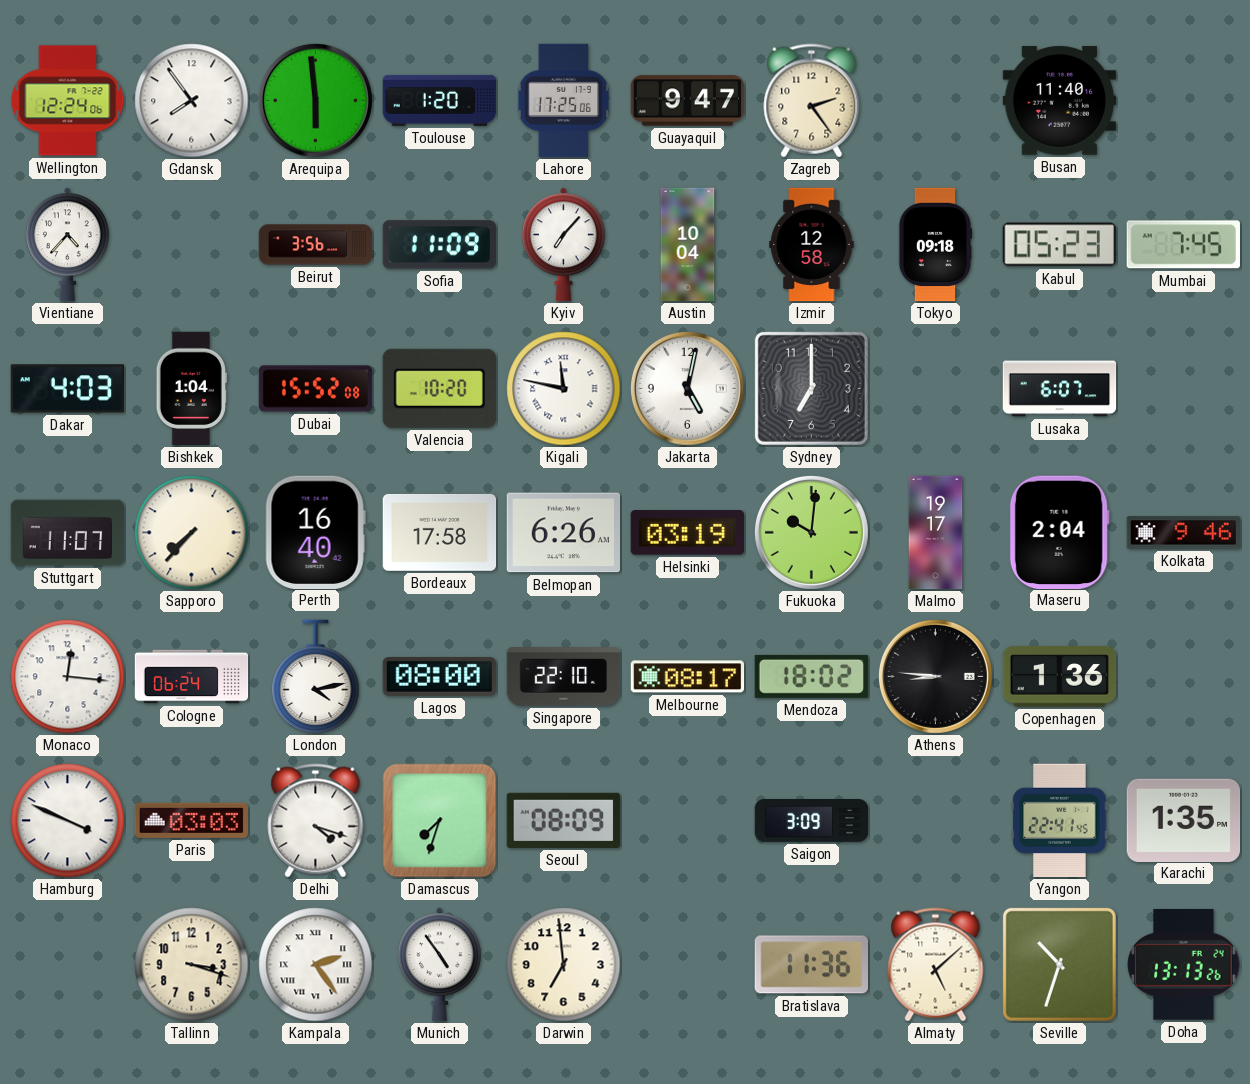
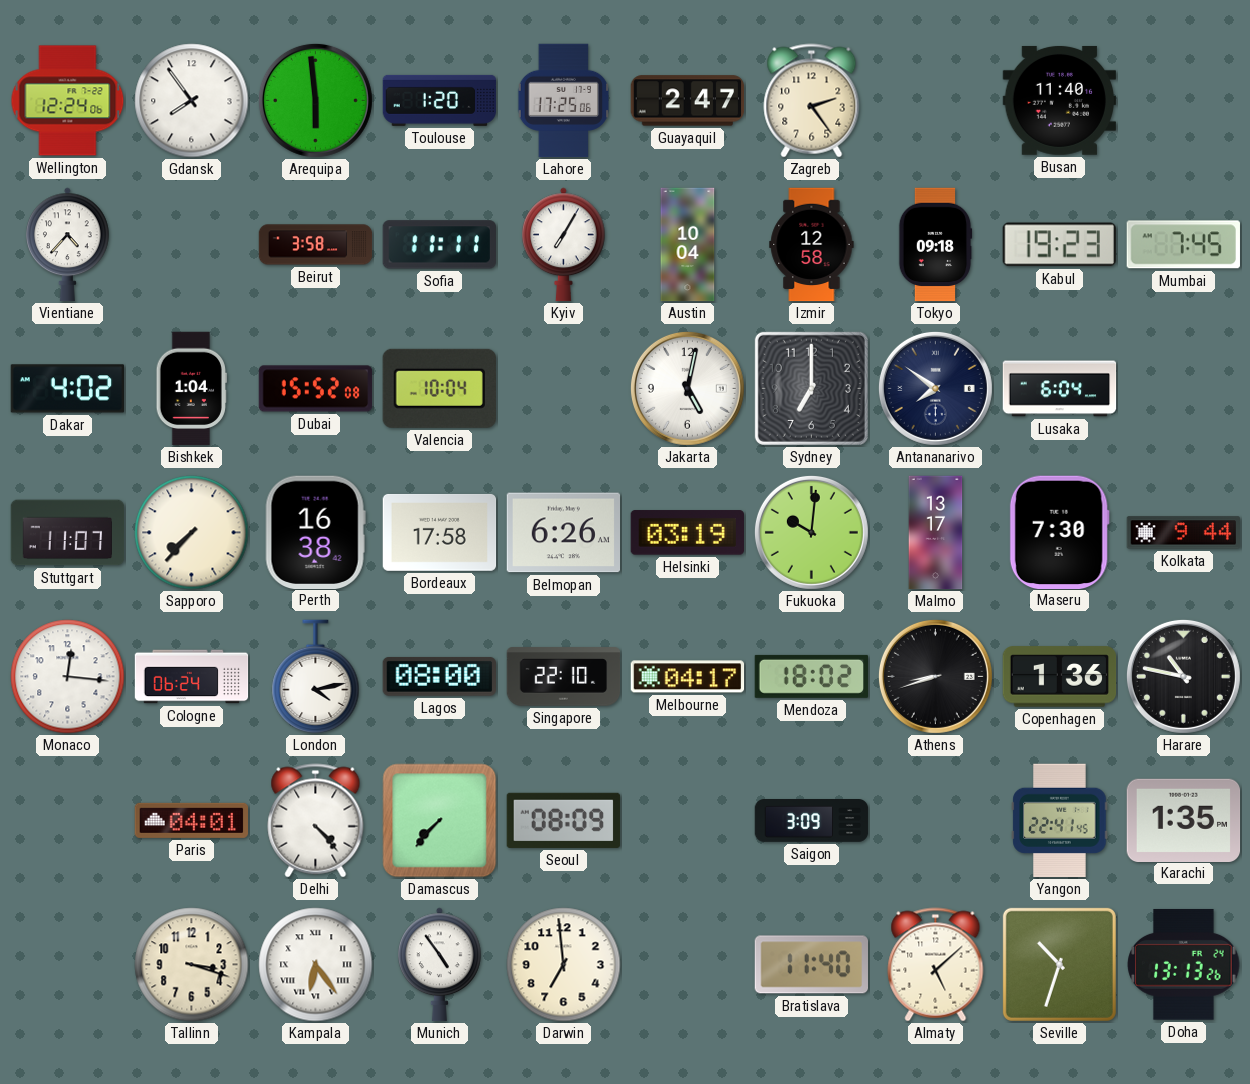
Guayaquil: 9:47 -> 2:47 (688, 101)
Beirut: 3:56 -> 3:58 (316, 245)
Sofia: 11:09 -> 11:11 (439, 245)
Kyiv: 7:07 -> 7:05 (564, 245)
Kabul: 05:23 -> 19:23 (1059, 245)
Dakar: 4:03 -> 4:02 (68, 389)
Valencia: 10:20 -> 10:04 (439, 388)
Kigali: 11:47 -> none (564, 389)
Antananarivo: none -> 7:51 (935, 388)
Lusaka: 6:07 -> 6:04 (1060, 389)
Perth: 16:40 -> 16:38 (315, 532)
Malmo: 19:17 -> 13:17 (936, 533)
Maseru: 2:04 -> 7:30 (1059, 532)
Kolkata: 9:46 -> 9:44 (1184, 533)
Melbourne: 08:17 -> 04:17 (688, 677)
Athens: 8:46 -> 8:42 (935, 676)
Harare: none -> 10:47 (1183, 676)
Hamburg: 3:49 -> none (68, 821)
Paris: 03:03 -> 04:01 (192, 820)
Delhi: 4:18 -> 4:23 (316, 821)
Damascus: 7:33 -> 7:37 (440, 821)
Kampala: 2:24 -> 6:24 (316, 965)
Bratislava: 11:36 -> 11:40 (811, 965)
